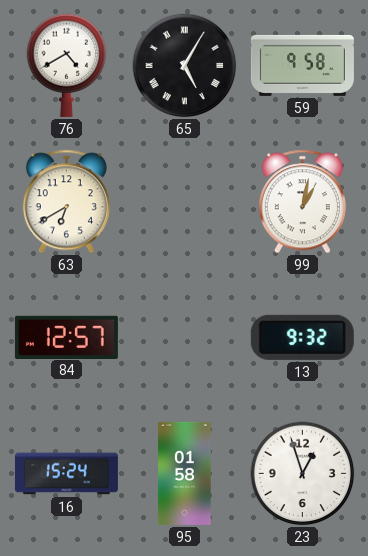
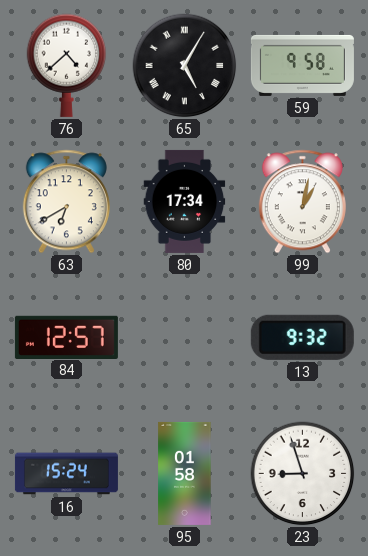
76: 4:40 -> 4:38 (67, 65)
80: none -> 17:34 (185, 201)
23: 12:57 -> 8:57 (303, 474)
